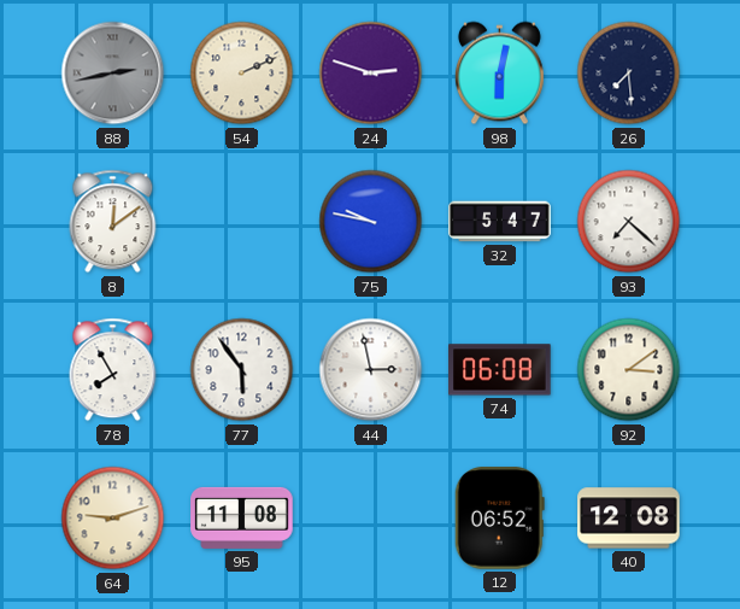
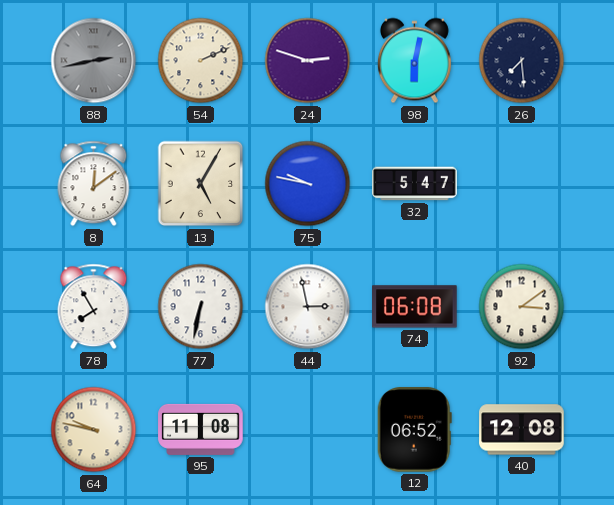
13: none -> 5:05 (201, 184)
93: 7:22 -> none (629, 222)
77: 5:54 -> 6:32 (201, 307)
64: 9:12 -> 9:47 (94, 430)
